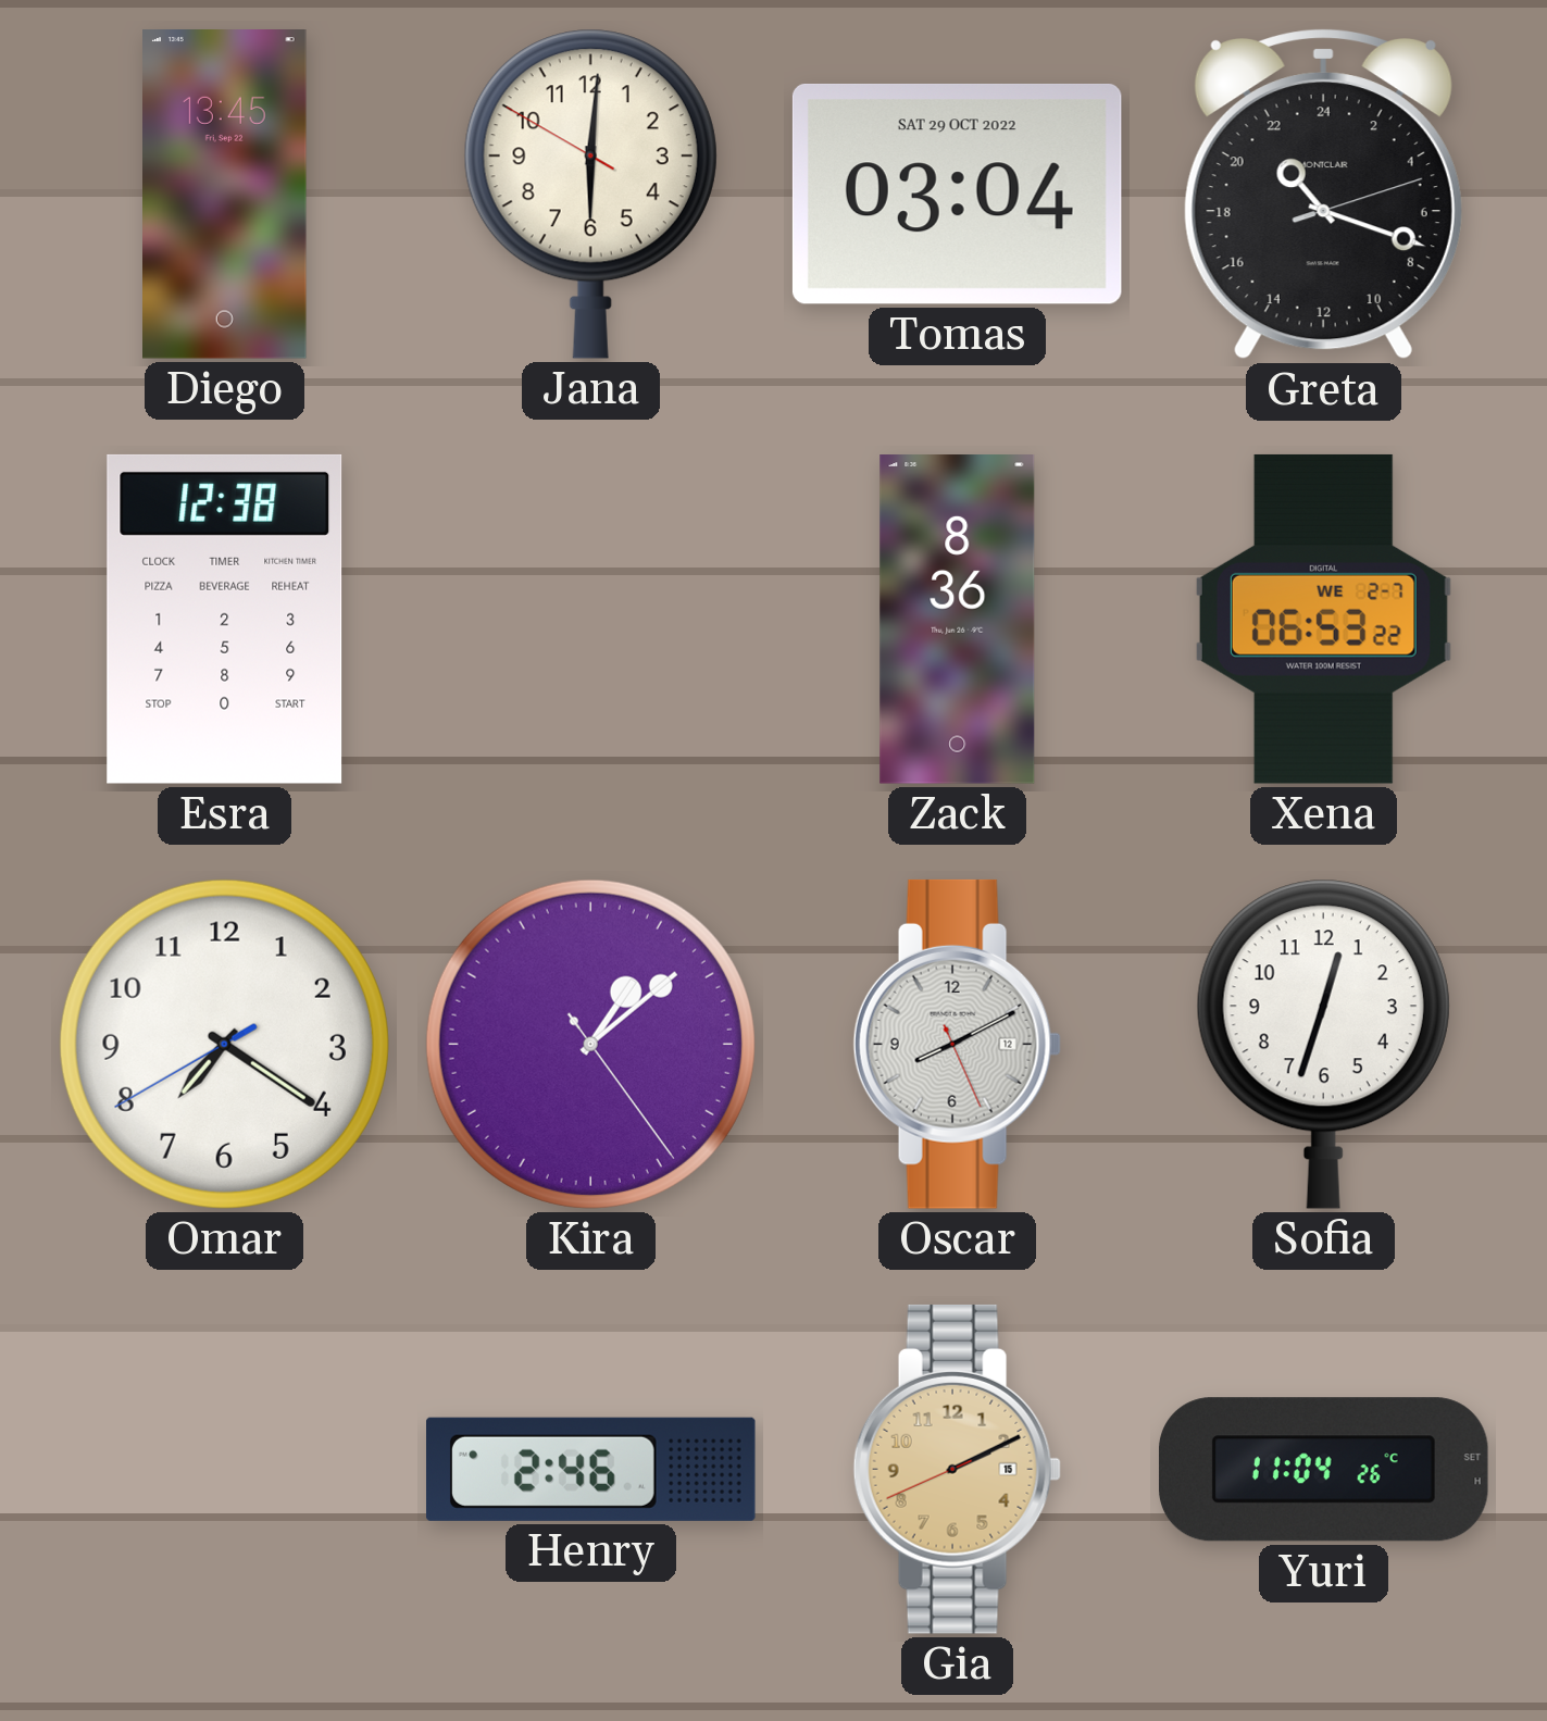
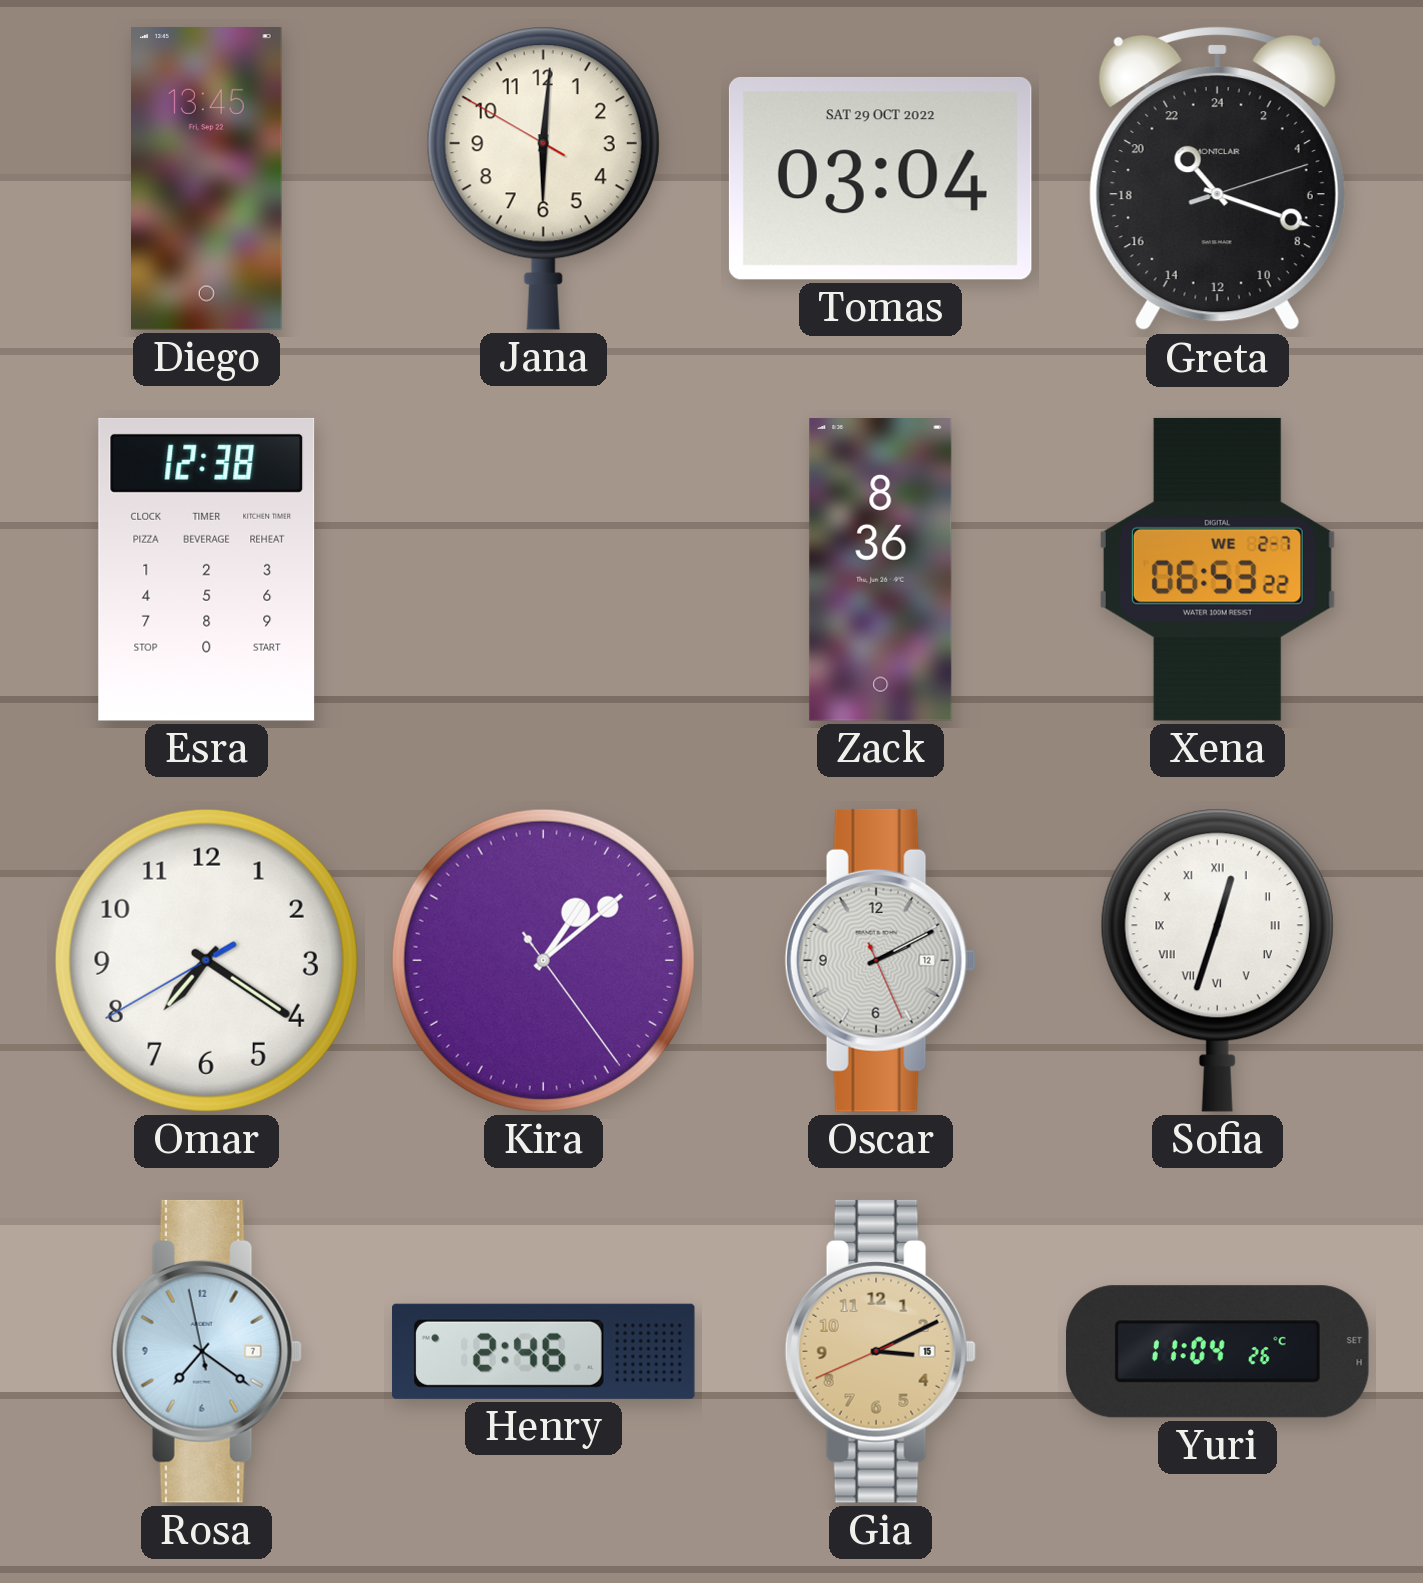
Oscar: 8:10 -> 2:10 (880, 960)
Sofia numerals: Arabic -> Roman (1217, 960)
Rosa: none -> 7:20 (206, 1351)
Gia: 2:10 -> 3:10 (880, 1351)
